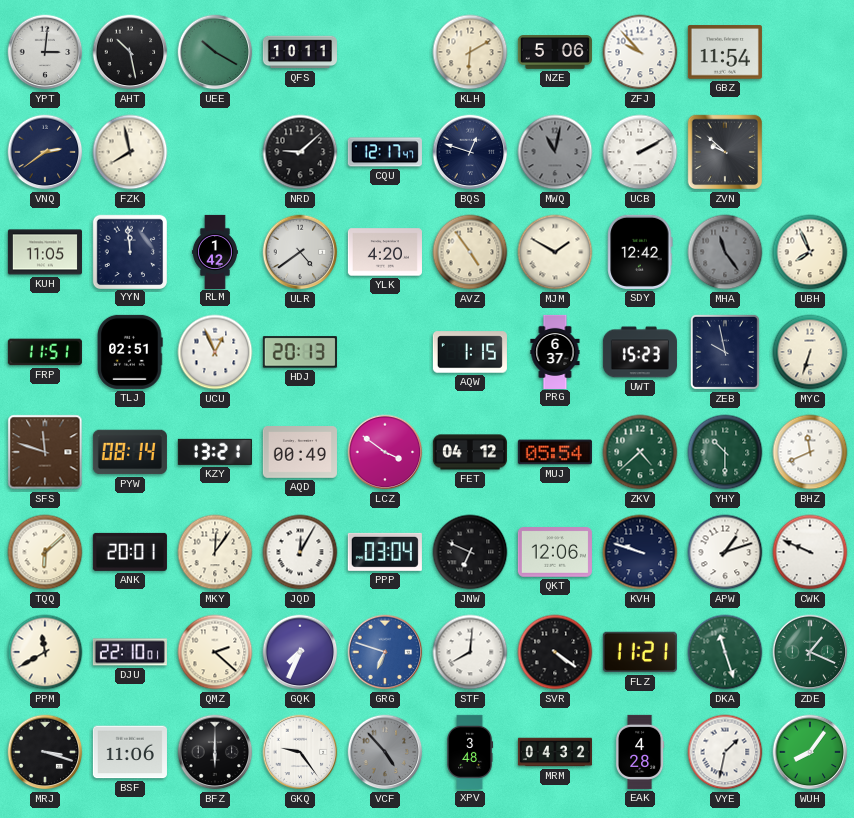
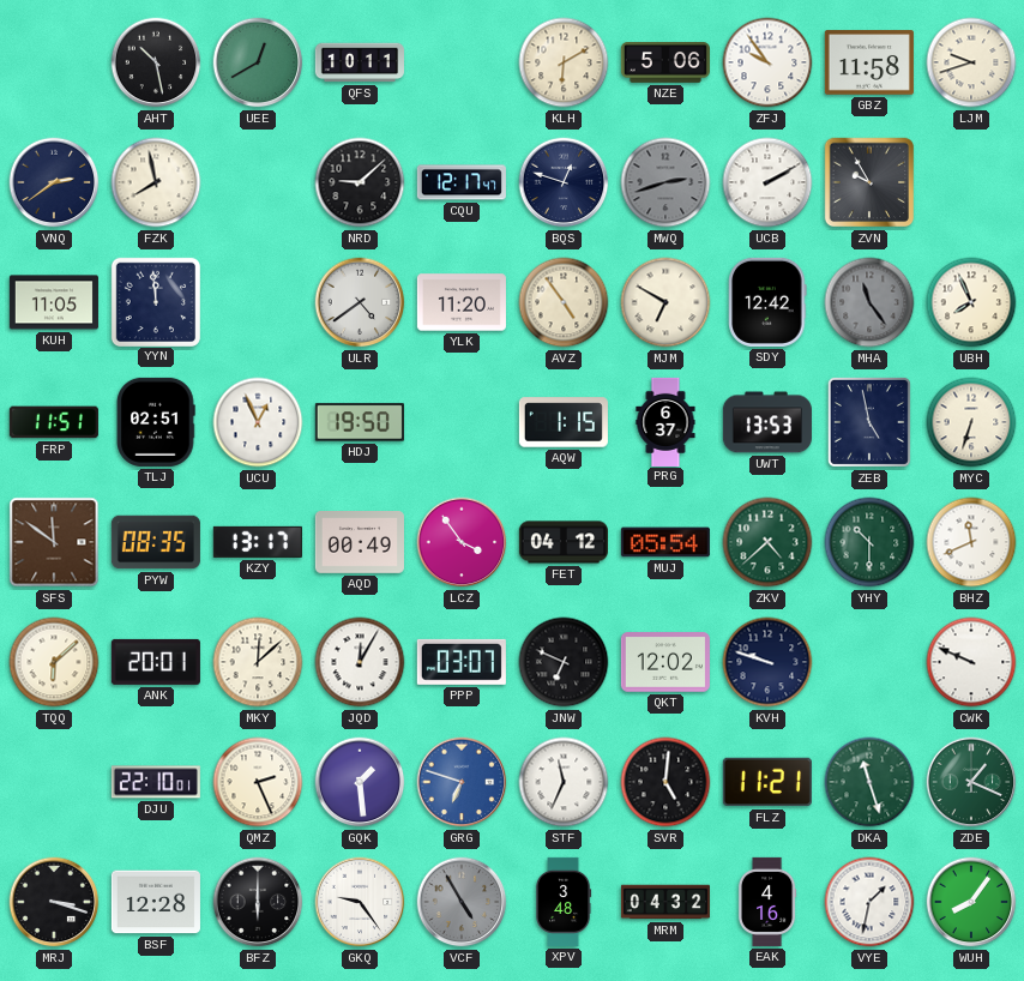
YPT: 3:01 -> none (45, 52)
UEE: 10:20 -> 12:40 (258, 62)
ZFJ: 9:53 -> 9:54 (767, 62)
GBZ: 11:54 -> 11:58 (869, 62)
LJM: none -> 9:42 (971, 62)
MWQ: 11:02 -> 2:42 (665, 182)
ZVN: 9:52 -> 9:55 (869, 182)
RLM: 1:42 -> none (215, 251)
YLK: 4:20 -> 11:20 (462, 302)
MJM: 1:50 -> 6:50 (665, 302)
HDJ: 20:13 -> 19:50 (360, 422)
UWT: 15:23 -> 13:53 (767, 422)
ZEB: 9:58 -> 4:58 (869, 422)
SFS: 11:48 -> 11:51 (54, 542)
PYW: 08:14 -> 08:35 (156, 542)
KZY: 13:21 -> 13:17 (258, 542)
LCZ: 3:51 -> 3:54 (462, 542)
MKY: 12:06 -> 12:08 (258, 662)
PPP: 03:04 -> 03:07 (462, 662)
QKT: 12:06 -> 12:02 (665, 662)
APW: 1:12 -> none (725, 552)
PPM: 11:40 -> none (45, 652)
QMZ: 2:22 -> 2:26 (258, 782)
GQK: 7:34 -> 1:29 (360, 782)
STF: 8:01 -> 11:34 (564, 782)
SVR: 4:21 -> 5:01 (665, 782)
BSF: 11:06 -> 12:28 (156, 902)
VCF: 4:53 -> 4:55 (462, 902)
EAK: 4:28 -> 4:16 (767, 902)
